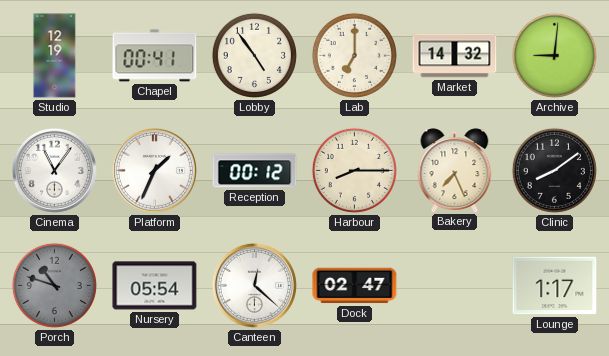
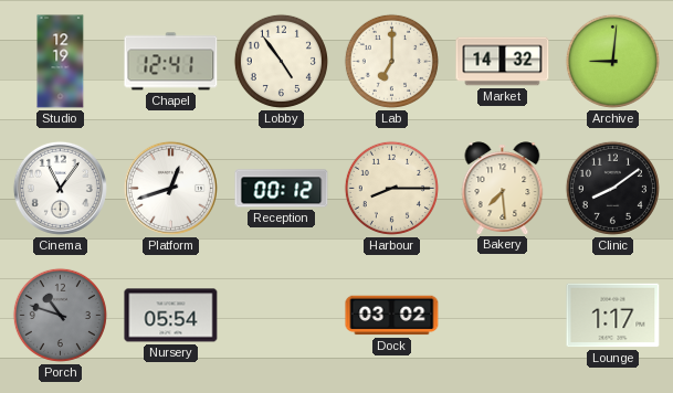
Chapel: 00:41 -> 12:41 (171, 62)
Platform: 1:34 -> 12:42 (170, 188)
Bakery: 7:26 -> 7:29 (503, 188)
Canteen: 12:22 -> none (254, 285)
Dock: 02:47 -> 03:02 (392, 316)
